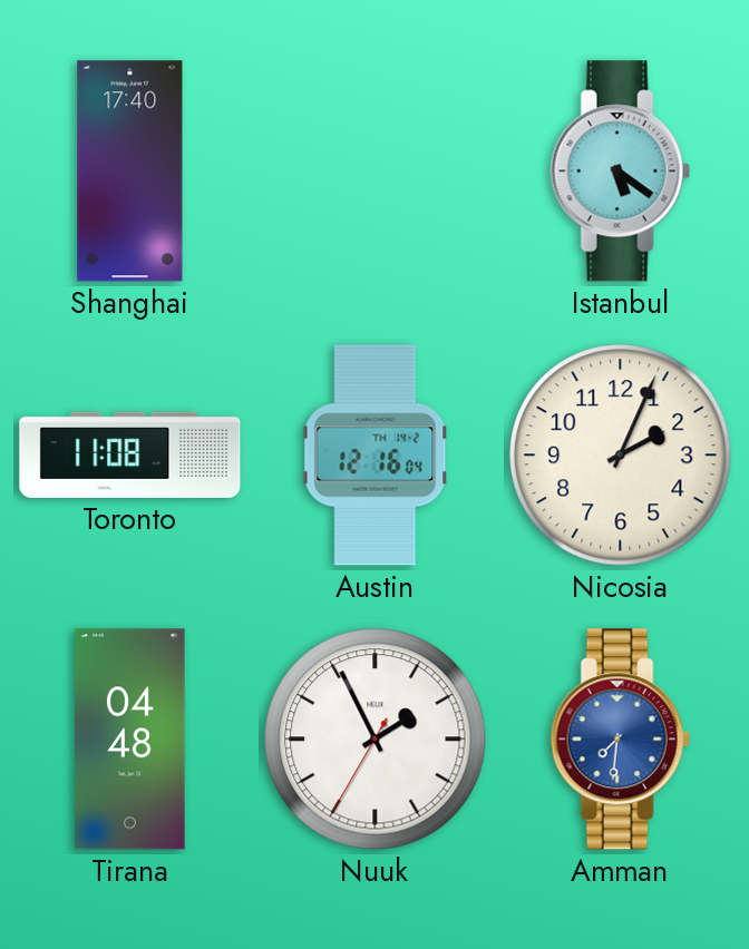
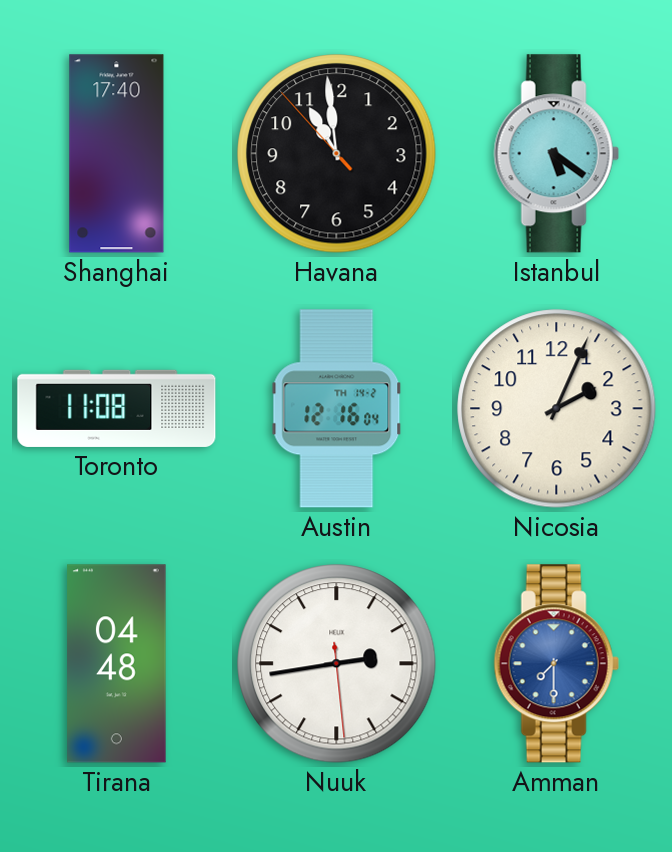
Havana: none -> 10:58 (337, 154)
Nuuk: 1:55 -> 2:43 (337, 664)
Amman: 7:31 -> 7:30 (556, 664)
